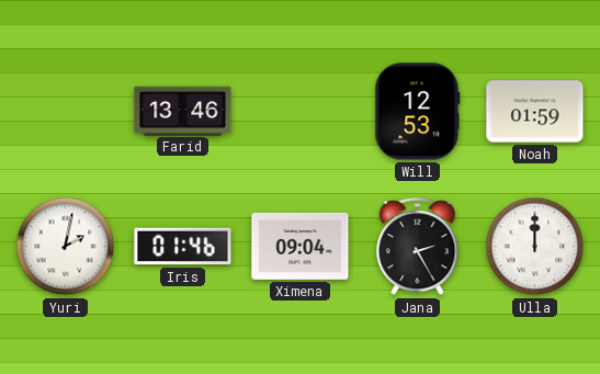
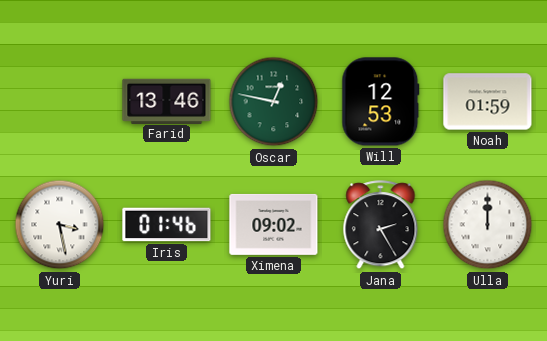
Oscar: none -> 12:47 (274, 102)
Yuri: 2:02 -> 3:28 (60, 225)
Ximena: 09:04 -> 09:02 (274, 224)
